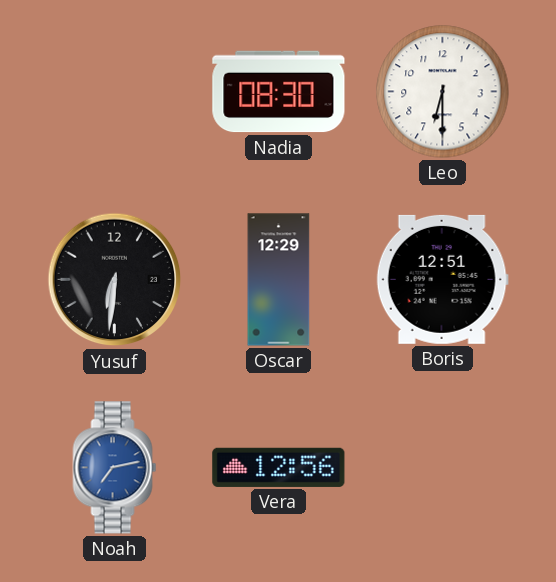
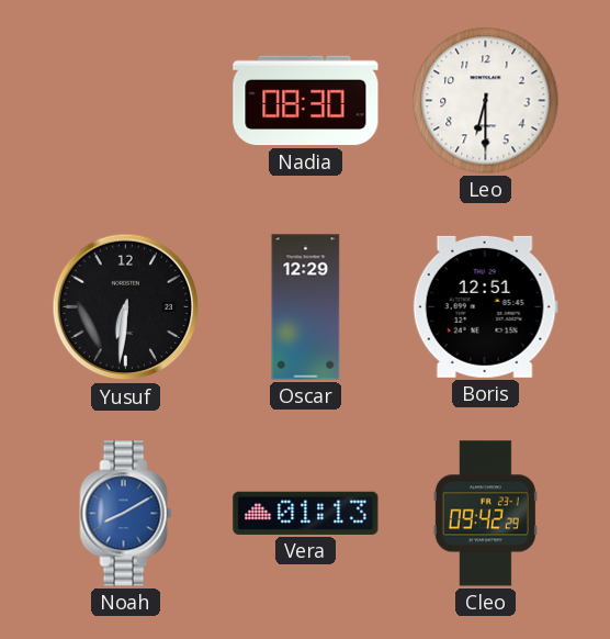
Noah: 7:13 -> 8:10 (126, 514)
Vera: 12:56 -> 01:13 (306, 513)
Cleo: none -> 09:42 (485, 514)
